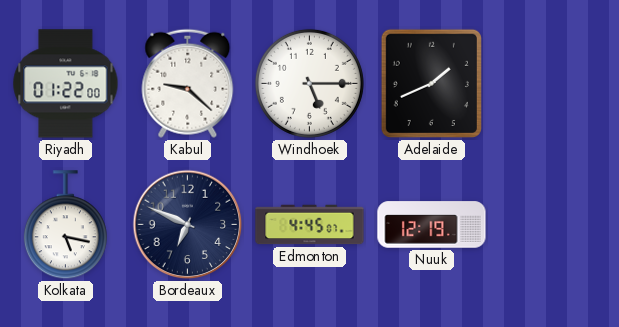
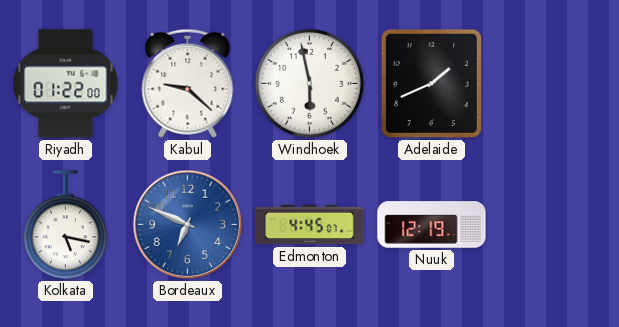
Windhoek: 5:15 -> 5:58 (309, 83)
Bordeaux dial: navy -> blue (188, 225)
